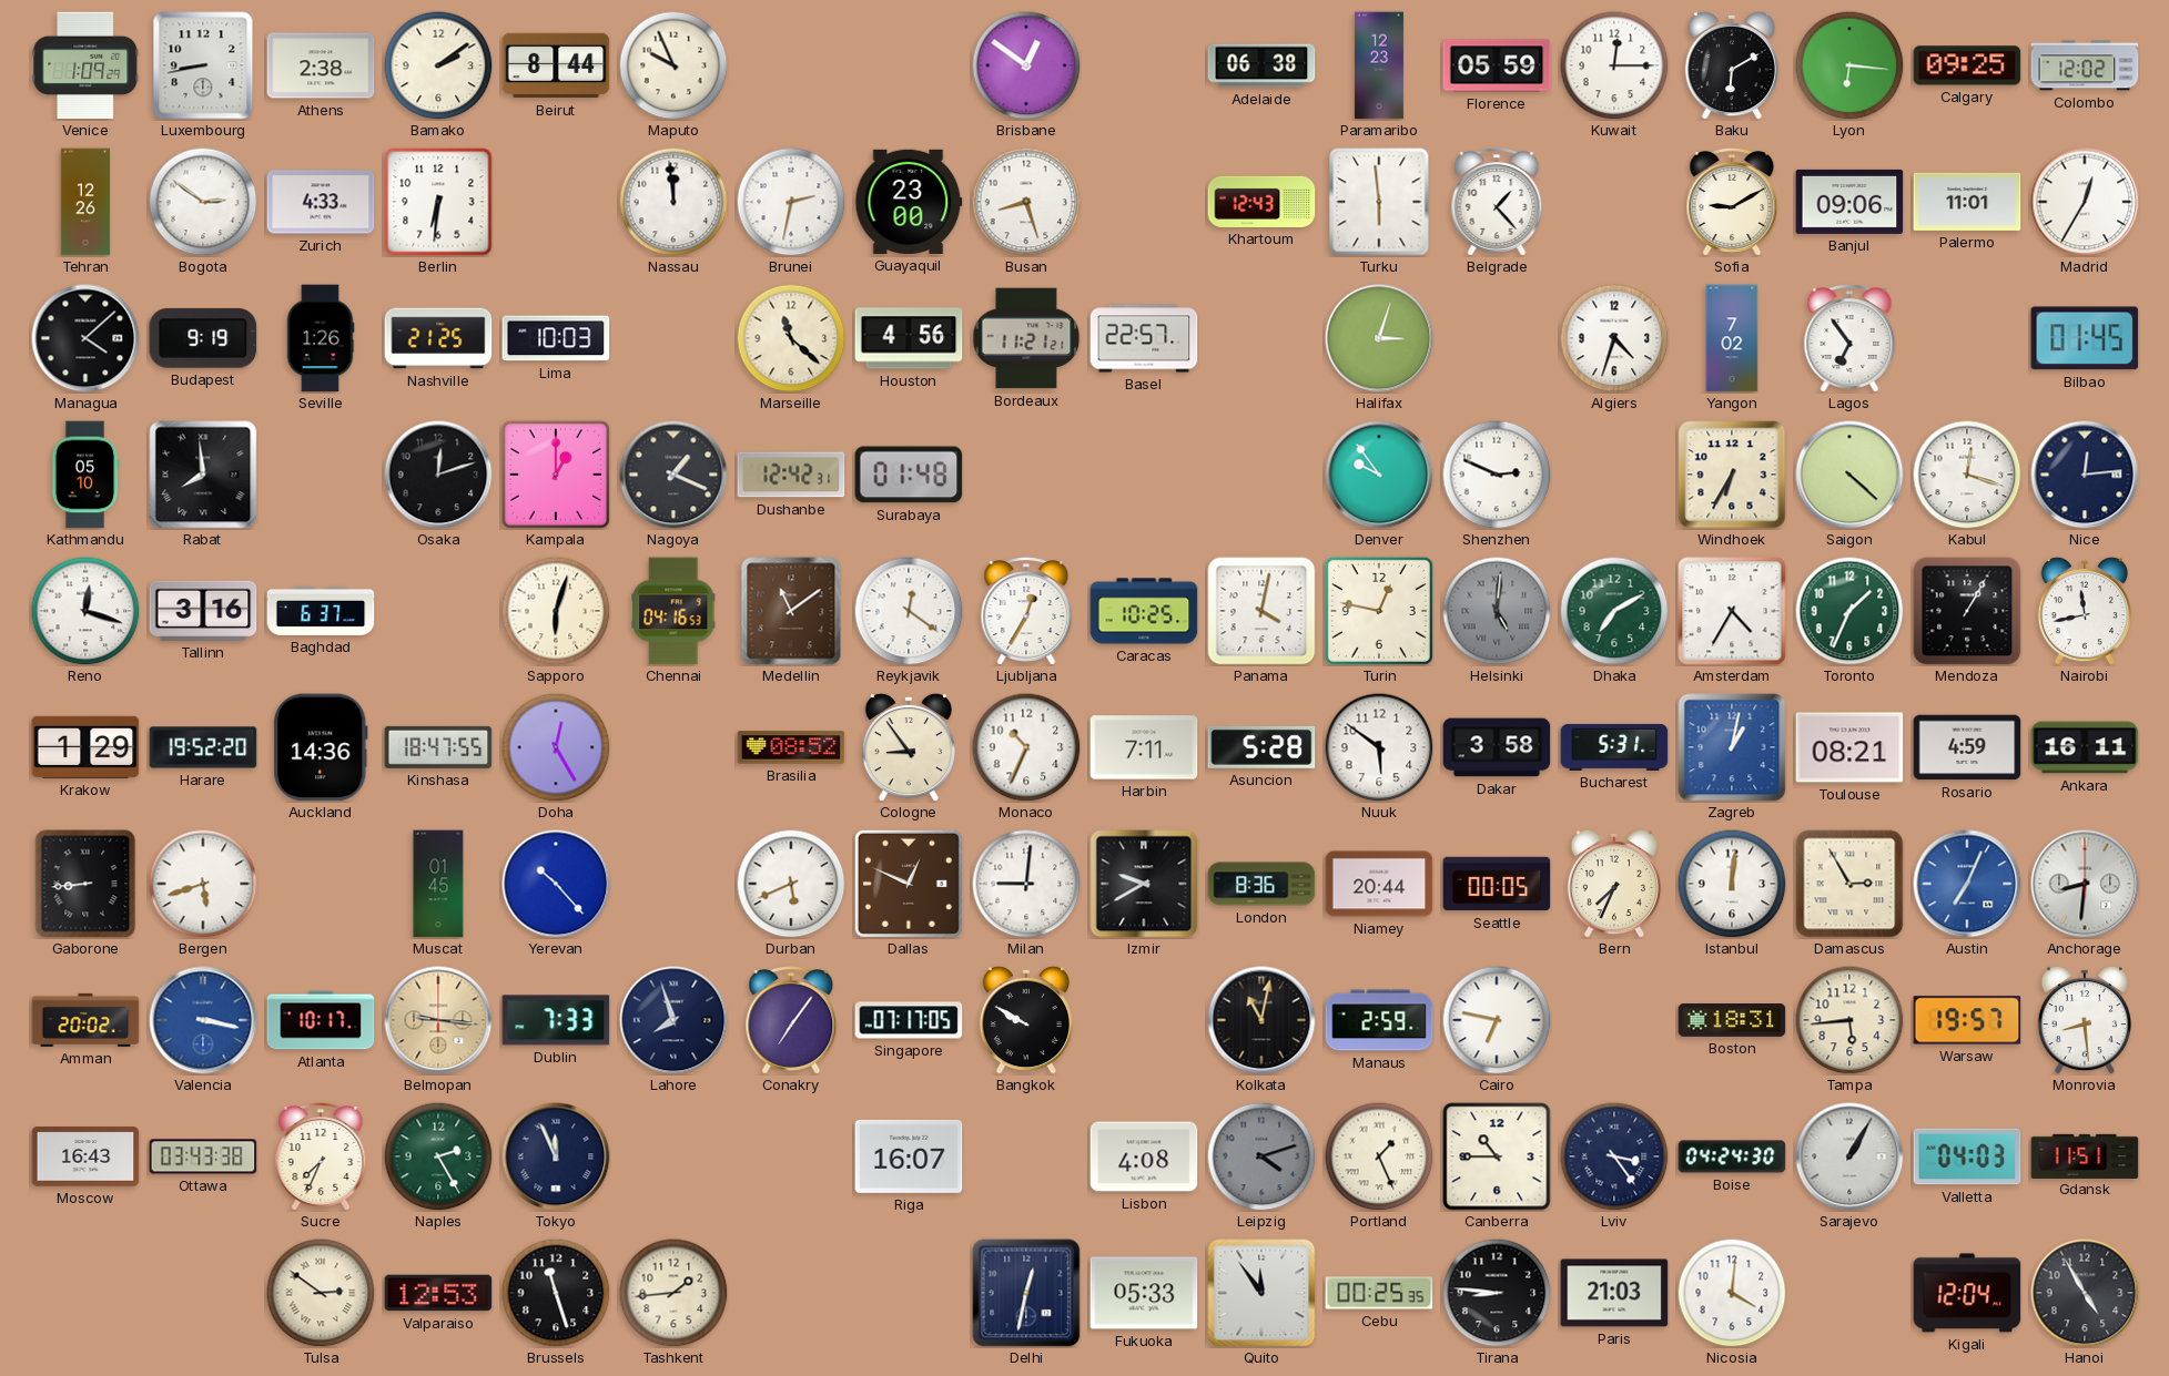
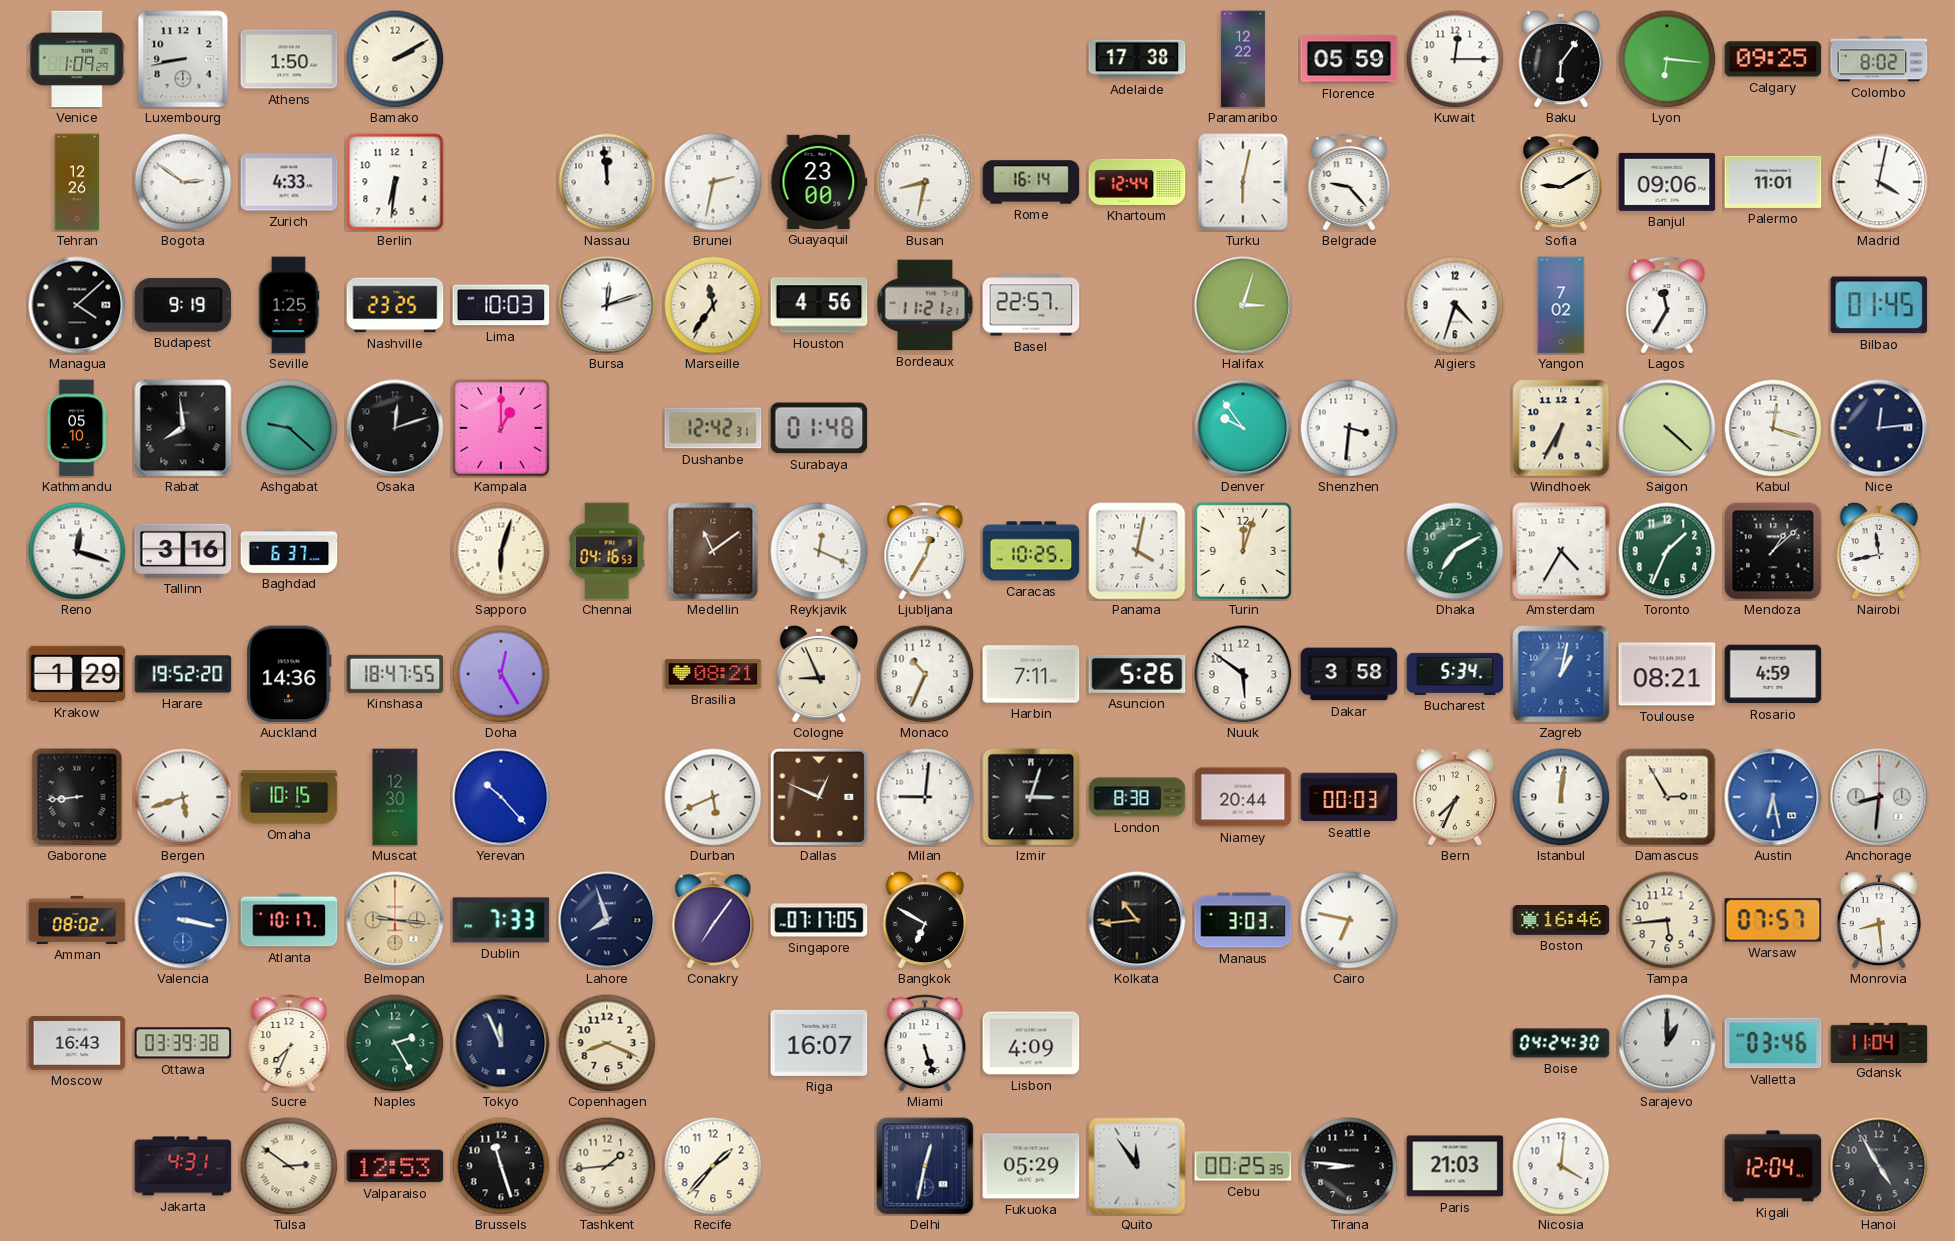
Athens: 2:38 -> 1:50 (289, 59)
Bamako: 2:09 -> 2:10 (395, 59)
Beirut: 8:44 -> none (556, 65)
Maputo: 9:56 -> none (673, 65)
Brisbane: 12:51 -> none (1026, 65)
Adelaide: 06:38 -> 17:38 (1137, 59)
Paramaribo: 12:23 -> 12:22 (1243, 59)
Baku: 6:10 -> 6:06 (1560, 59)
Colombo: 12:02 -> 8:02 (1879, 59)
Busan: 8:27 -> 8:32 (925, 182)
Rome: none -> 16:14 (1031, 182)
Khartoum: 12:43 -> 12:44 (1137, 182)
Turku: 5:59 -> 6:02 (1243, 182)
Belgrade: 1:23 -> 9:23 (1349, 183)
Madrid: 12:35 -> 4:02 (1879, 182)
Seville: 1:26 -> 1:25 (289, 305)
Nashville: 21:25 -> 23:25 (395, 305)
Bursa: none -> 12:12 (607, 305)
Marseille: 11:22 -> 11:36 (713, 305)
Lagos: 6:54 -> 11:35 (1667, 306)
Ashgabat: none -> 9:22 (289, 428)
Nagoya: 1:19 -> none (673, 475)
Shenzhen: 2:49 -> 3:31 (1349, 428)
Reykjavik: 12:21 -> 12:19 (819, 551)
Turin: 12:47 -> 12:03 (1243, 551)
Helsinki: 5:01 -> none (1497, 611)
Mendoza: 1:05 -> 1:08 (1773, 551)
Brasilia: 08:52 -> 08:21 (713, 674)
Cologne: 8:54 -> 8:56 (818, 674)
Asuncion: 5:28 -> 5:26 (1137, 674)
Bucharest: 5:31 -> 5:34 (1455, 674)
Ankara: 16:11 -> none (2085, 747)
Omaha: none -> 10:15 (289, 797)
Muscat: 01:45 -> 12:30 (395, 797)
Izmir: 9:40 -> 3:03 (1031, 797)
London: 8:36 -> 8:38 (1137, 797)
Seattle: 00:05 -> 00:03 (1349, 797)
Austin: 7:04 -> 6:28 (1773, 797)
Amman: 20:02 -> 08:02 (77, 920)
Bangkok: 9:50 -> 6:50 (924, 920)
Kolkata: 11:02 -> 10:44 (1137, 920)
Manaus: 2:59 -> 3:03 (1243, 920)
Boston: 18:31 -> 16:46 (1561, 921)
Warsaw: 19:57 -> 07:57 (1773, 920)
Ottawa: 03:43 -> 03:39 (183, 1043)
Copenhagen: none -> 8:19 (607, 1043)
Miami: none -> 5:27 (925, 1044)
Lisbon: 4:08 -> 4:09 (1031, 1043)
Leipzig: 4:12 -> none (1261, 1156)
Portland: 1:26 -> none (1379, 1156)
Canberra: 10:45 -> none (1497, 1156)
Lviv: 3:24 -> none (1614, 1156)
Sarajevo: 1:05 -> 1:00 (1667, 1043)
Valletta: 04:03 -> 03:46 (1773, 1043)
Gdansk: 11:51 -> 11:04 (1879, 1042)
Jakarta: none -> 4:31 (183, 1166)
Recife: none -> 1:37 (713, 1166)
Fukuoka: 05:33 -> 05:29 (1031, 1166)
